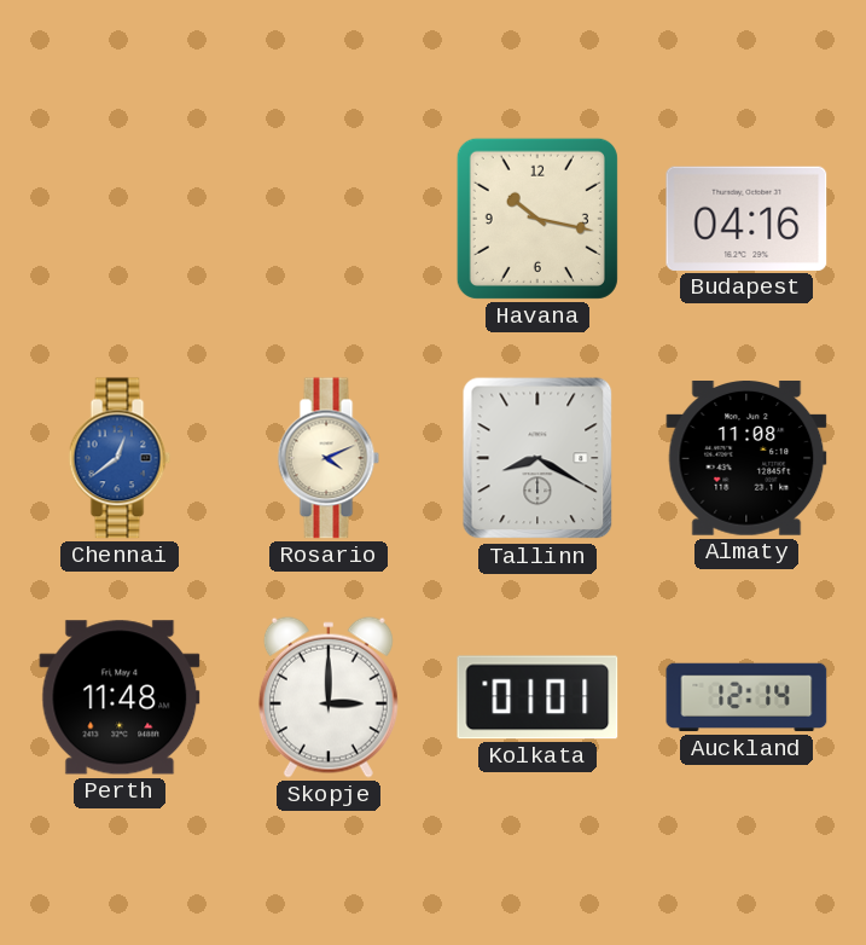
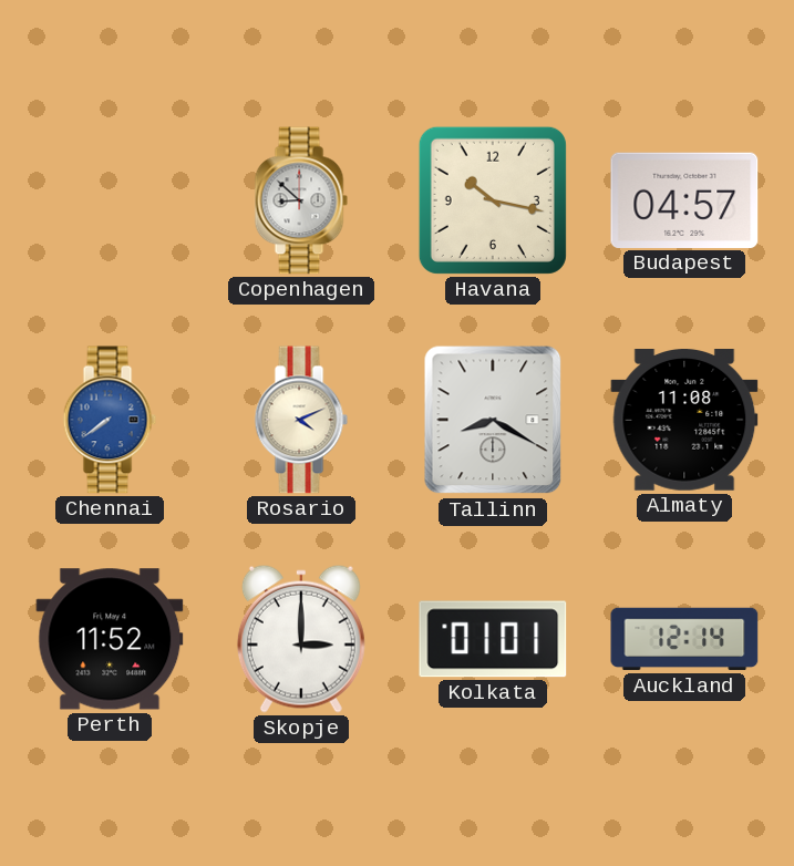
Copenhagen: none -> 8:52 (301, 200)
Budapest: 04:16 -> 04:57 (684, 200)
Chennai: 12:39 -> 7:39 (110, 420)
Perth: 11:48 -> 11:52 (110, 639)
